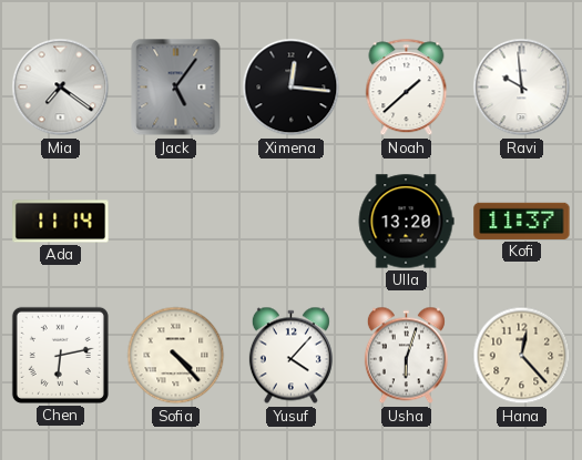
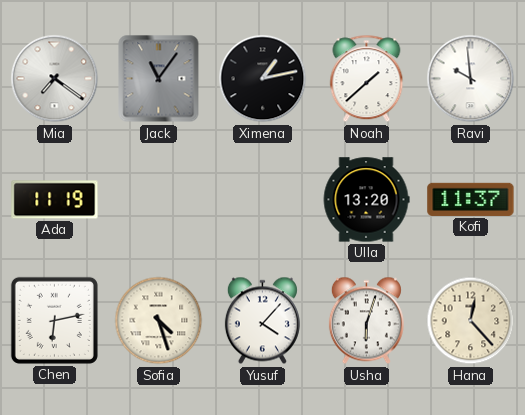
Jack: 5:06 -> 11:06 (159, 79)
Ximena: 12:16 -> 1:13 (263, 79)
Ada: 11:14 -> 11:19 (55, 200)
Sofia: 4:23 -> 4:27 (159, 321)
